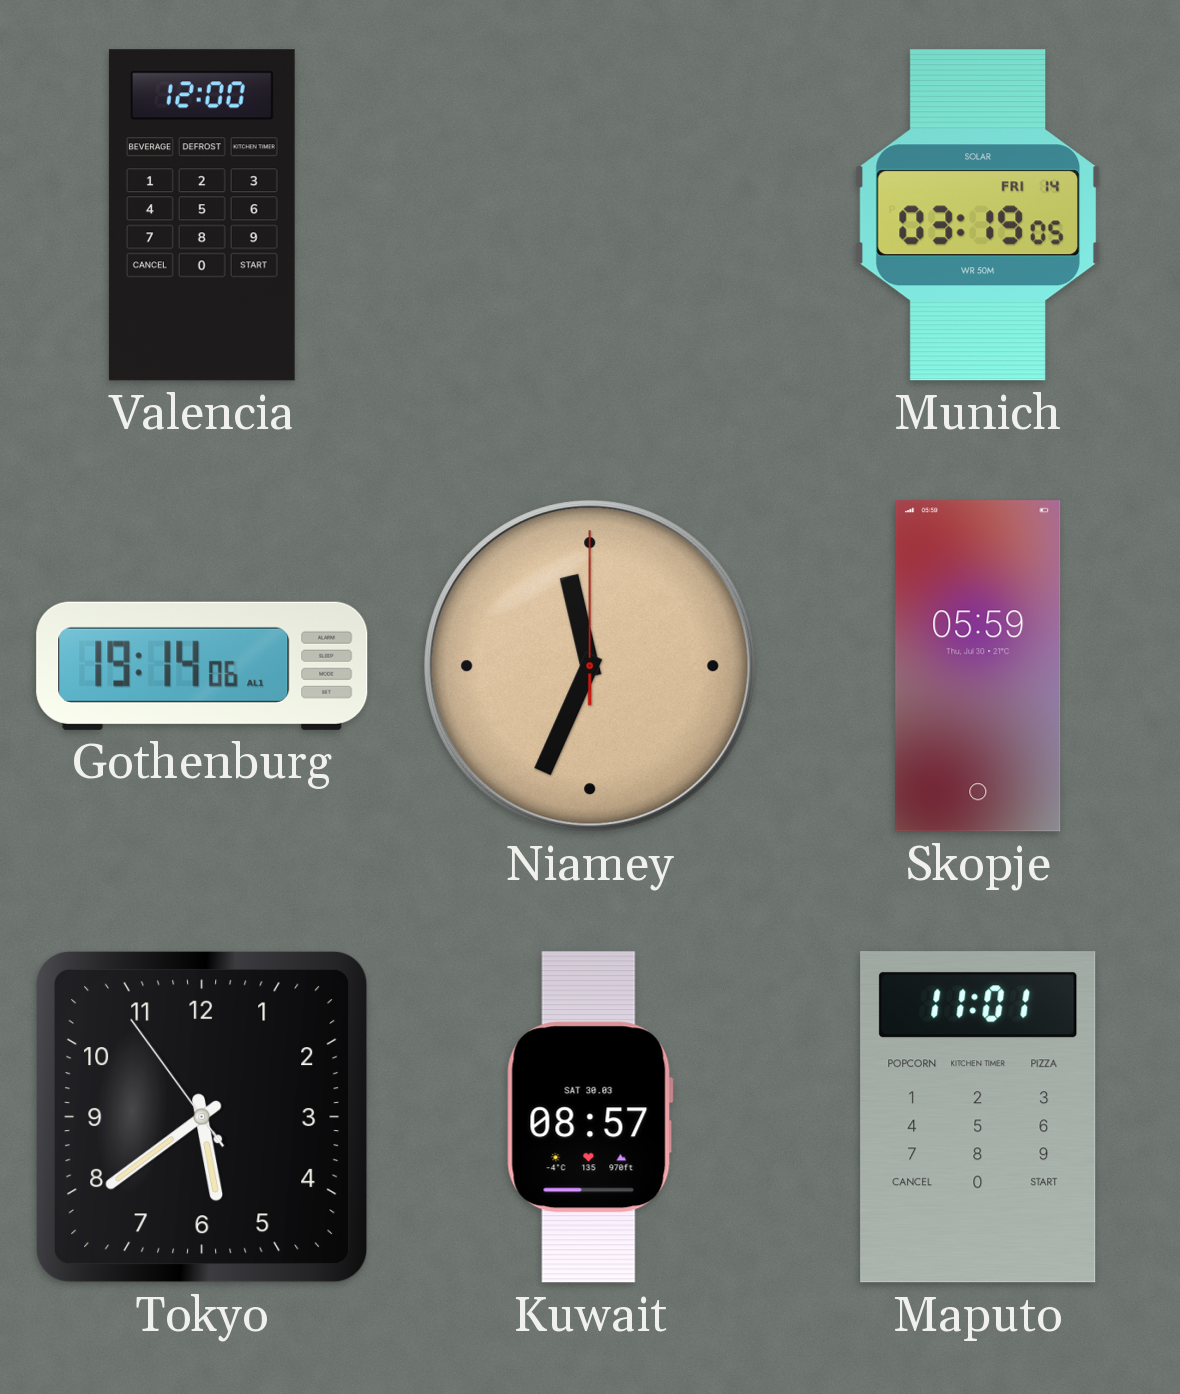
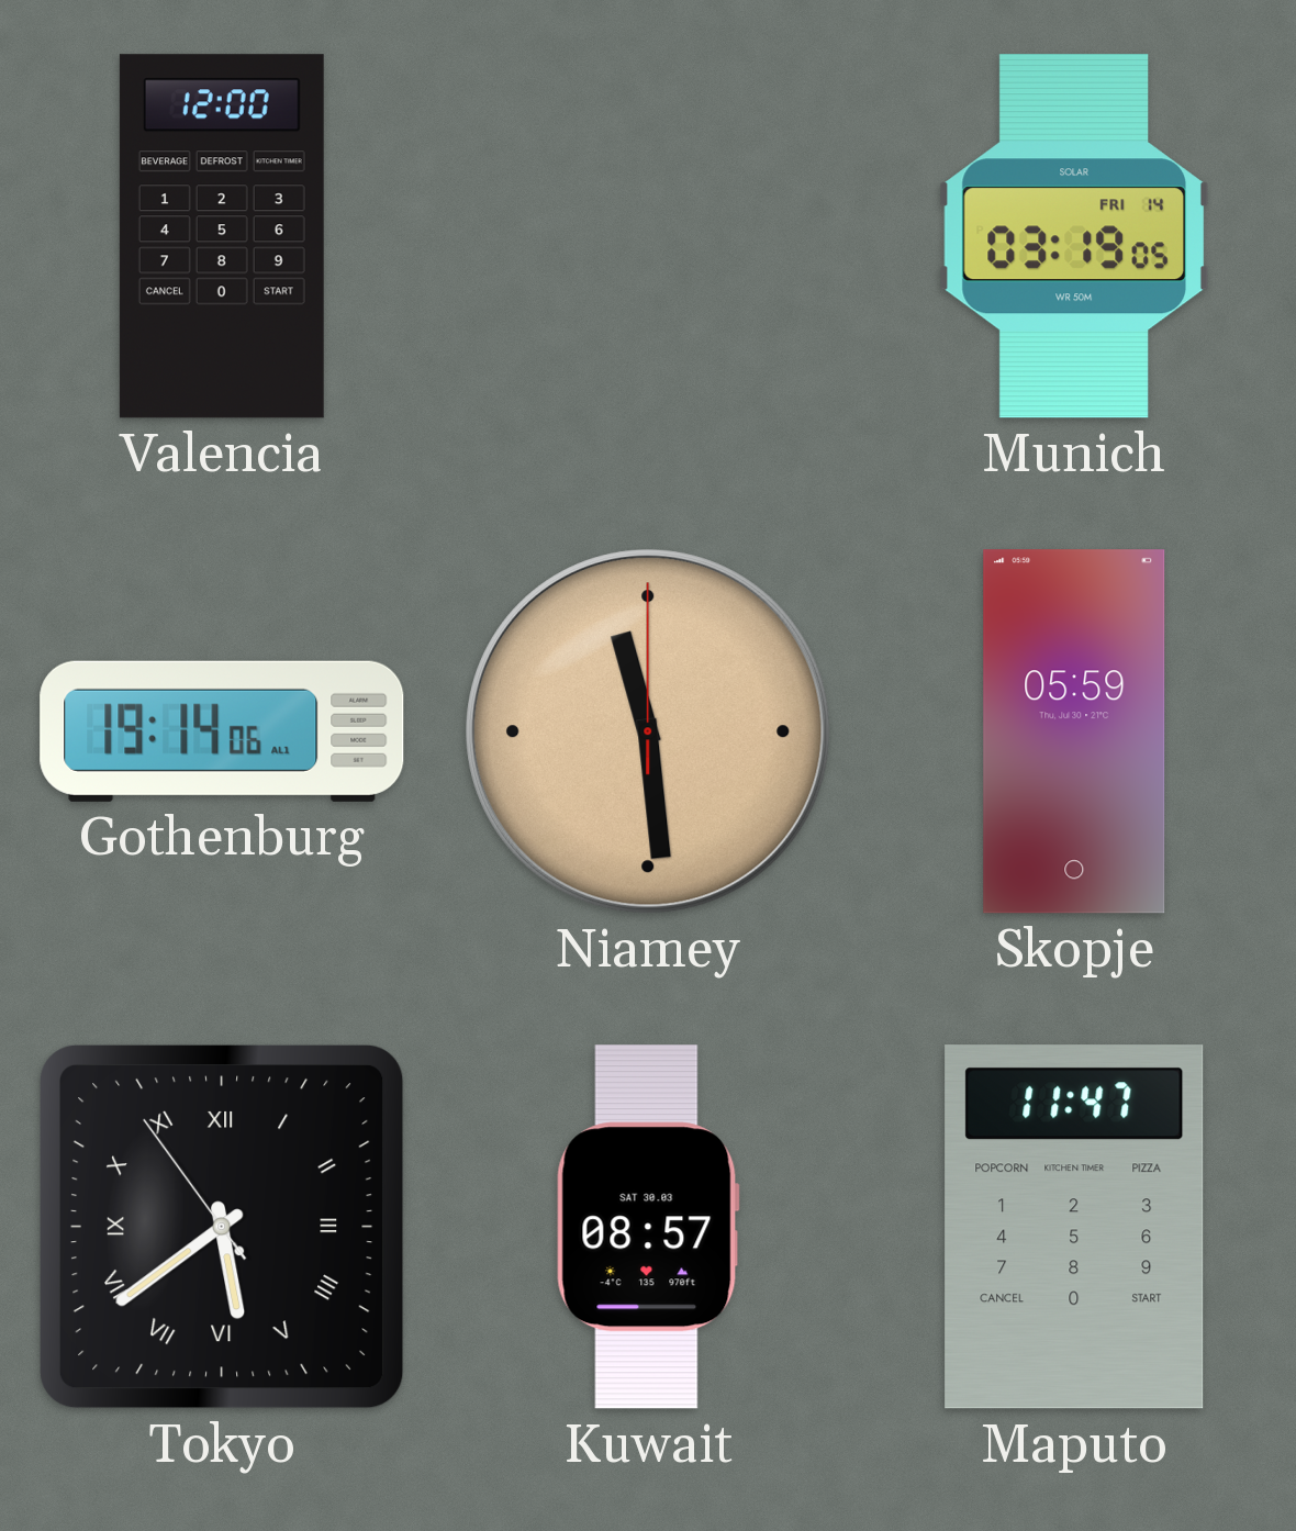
Niamey: 11:34 -> 11:29 (648, 731)
Tokyo numerals: Arabic -> Roman (223, 1228)
Maputo: 11:01 -> 11:47 (1074, 1227)
